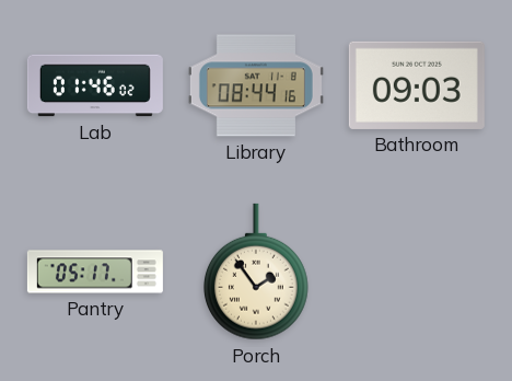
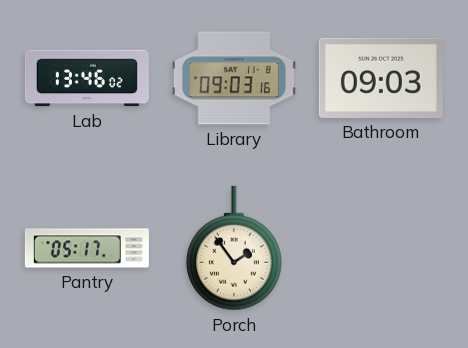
Lab: 01:46 -> 13:46 (87, 78)
Library: 08:44 -> 09:03 (234, 78)
